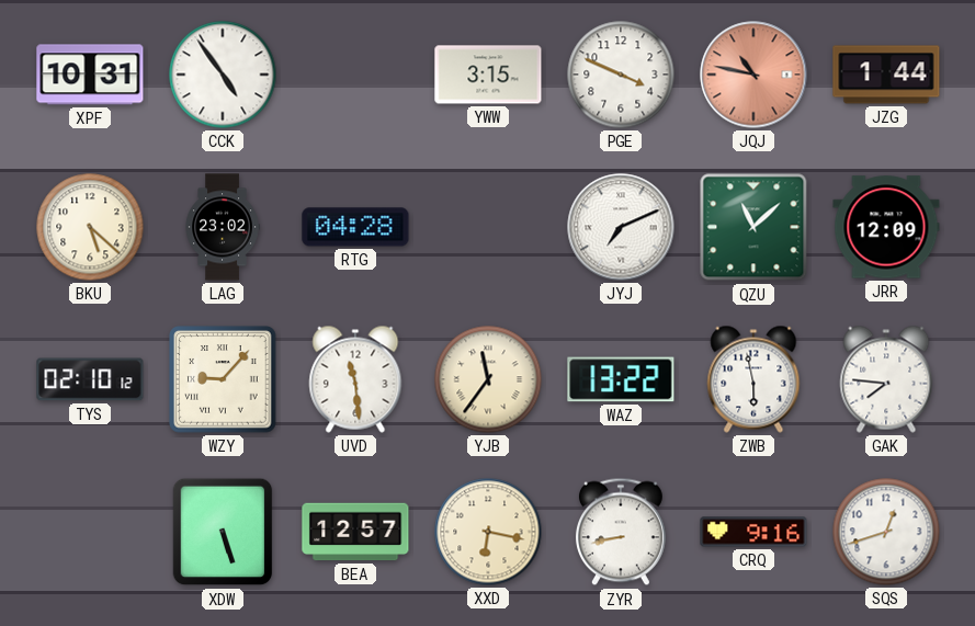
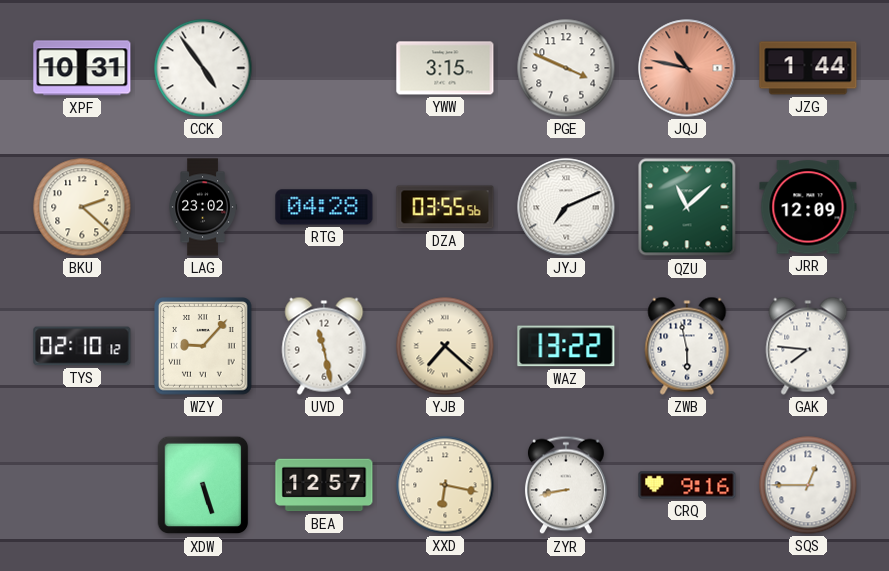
BKU: 5:22 -> 2:22 (82, 207)
DZA: none -> 03:55 (445, 207)
UVD: 11:29 -> 11:28 (324, 346)
YJB: 11:36 -> 7:22 (445, 346)
SQS: 12:42 -> 12:45 (808, 485)
